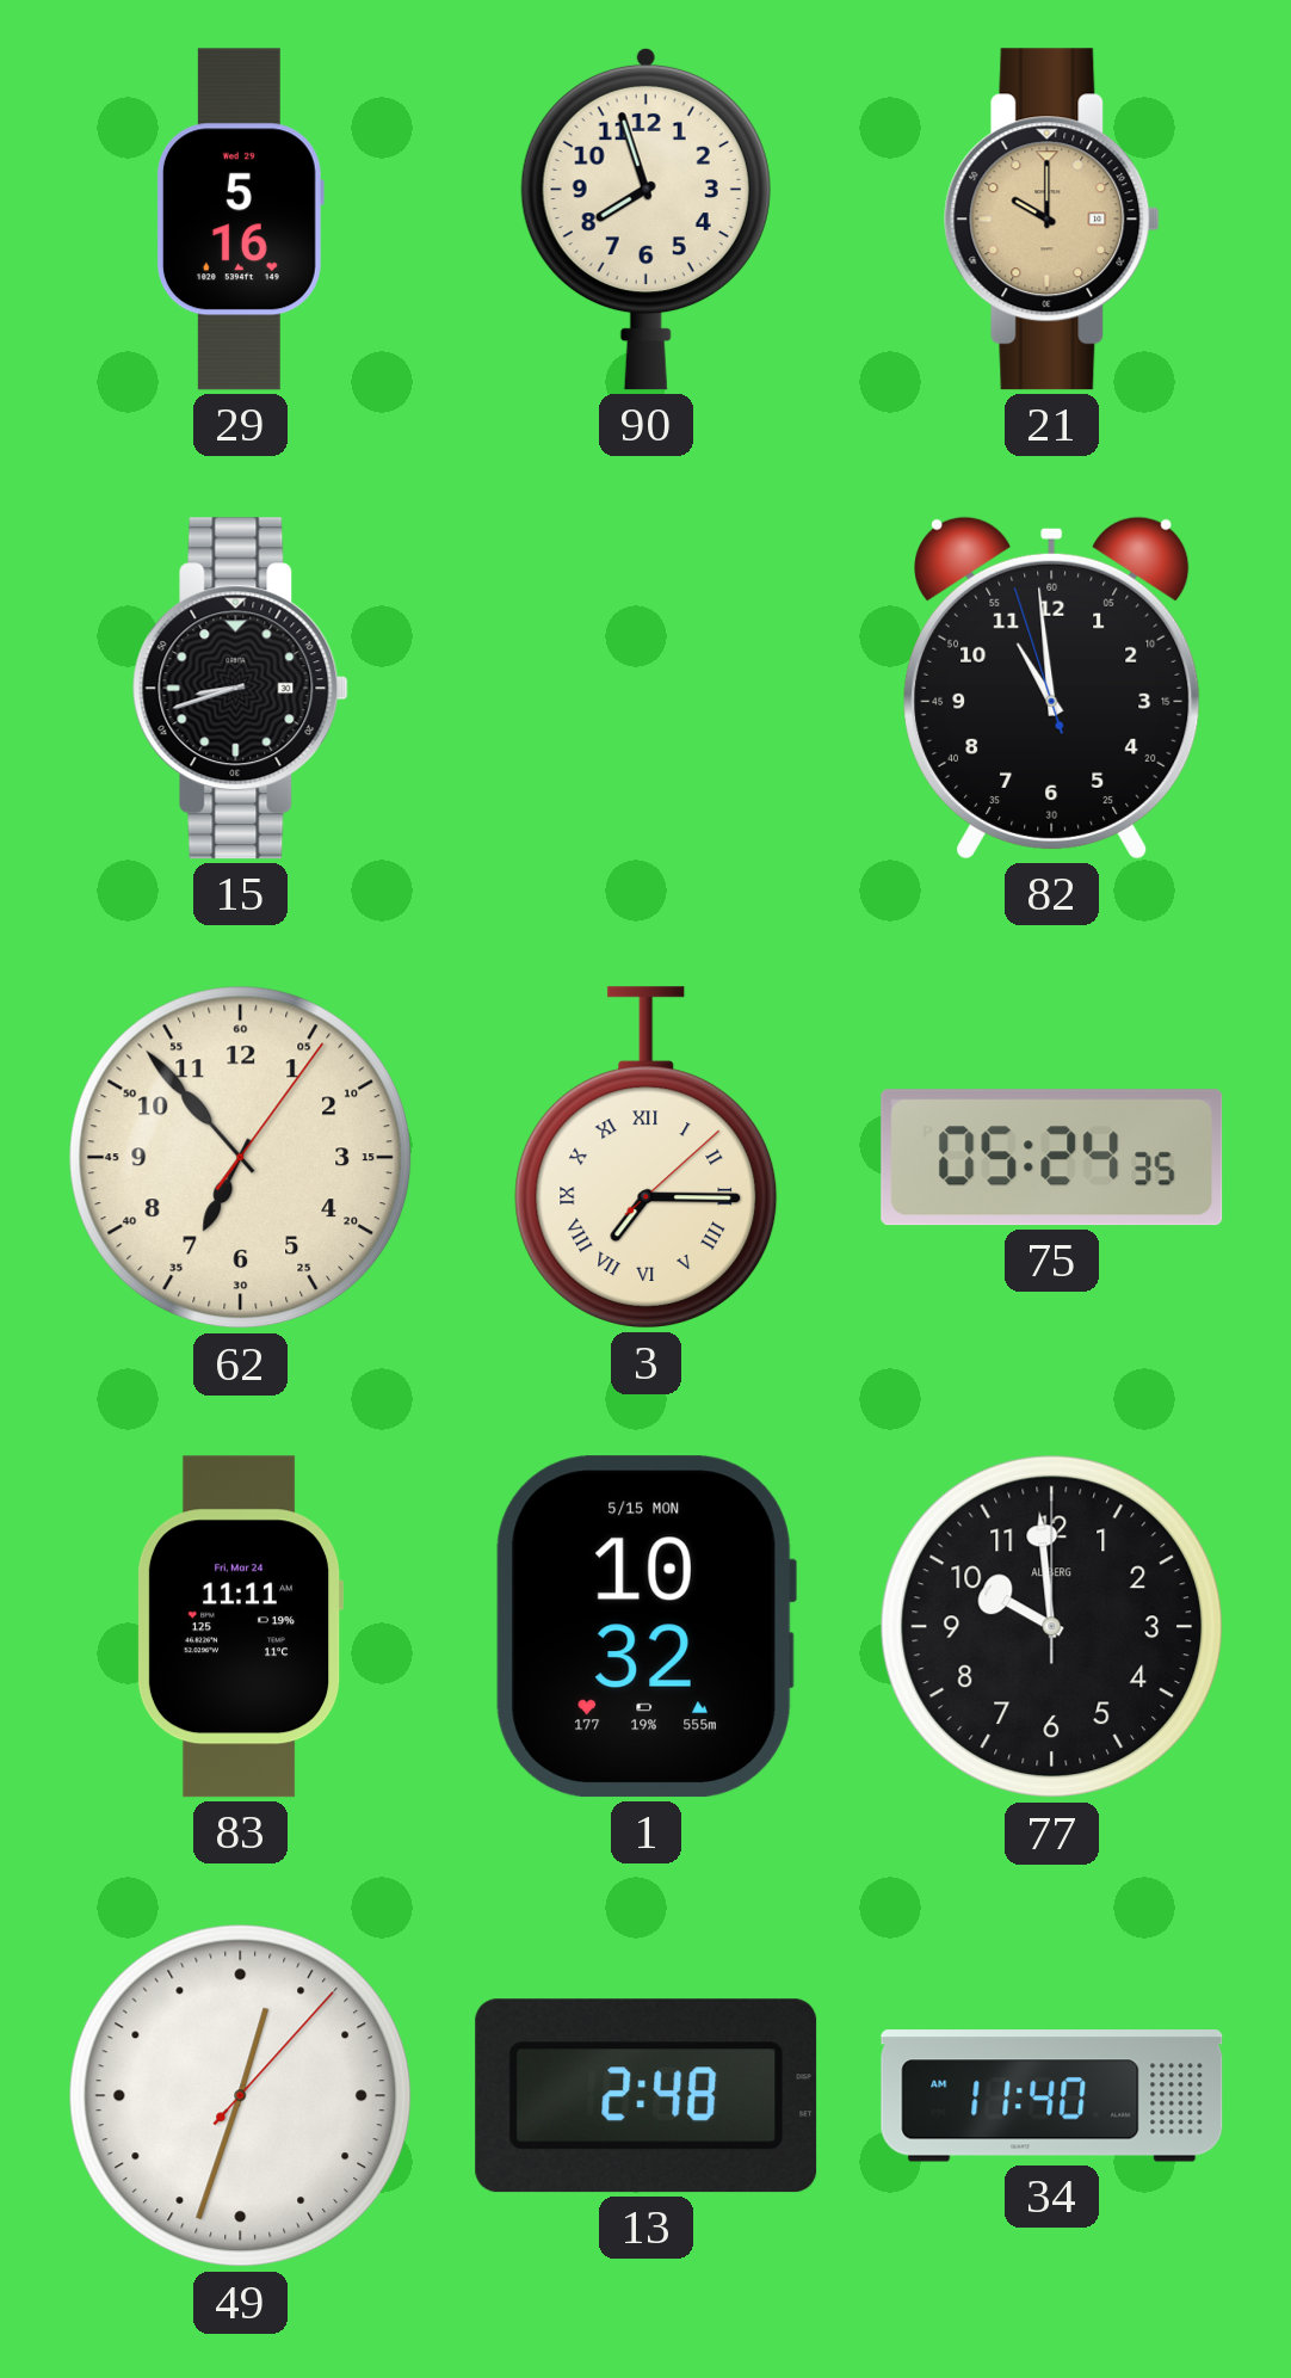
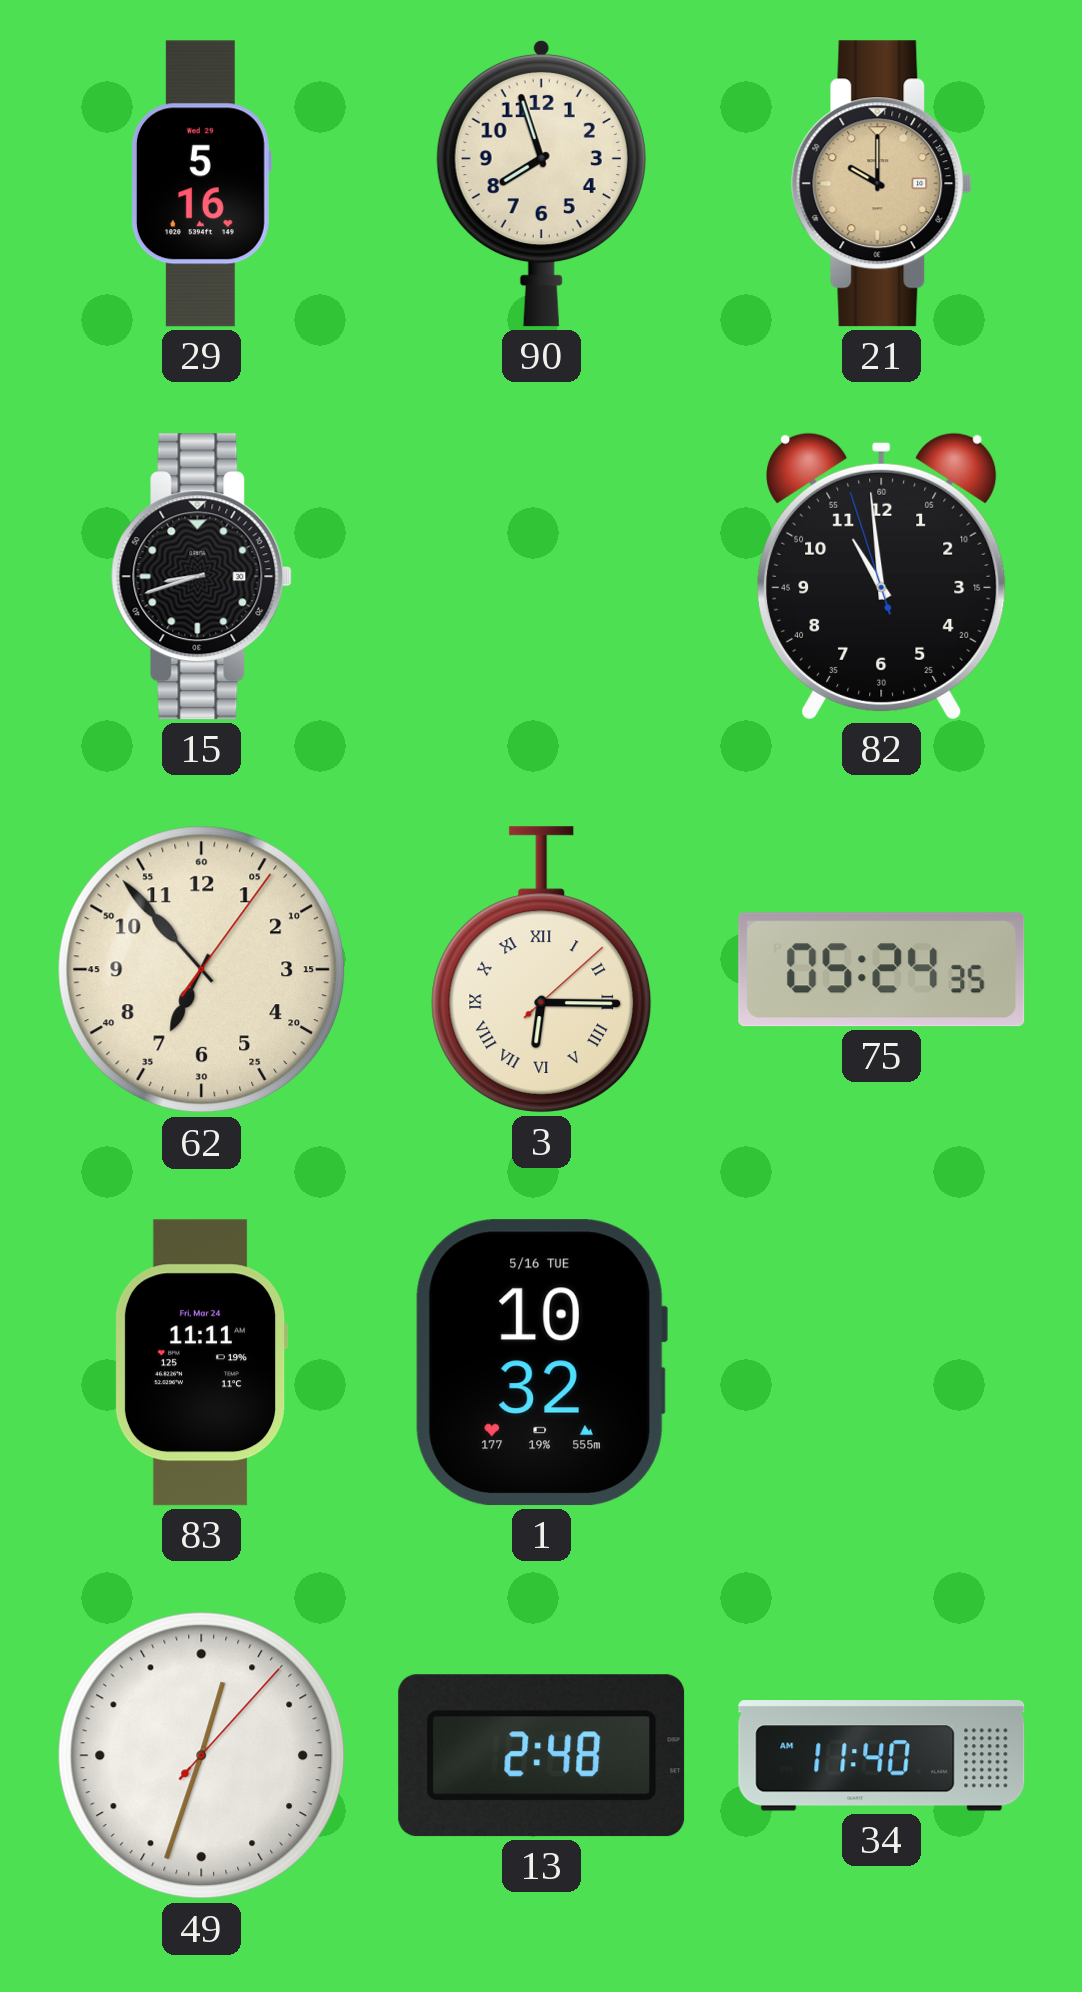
3: 7:15 -> 6:15 (542, 970)
1 date: 5/15 MON -> 5/16 TUE (541, 1363)
77: 9:59 -> none (1052, 1627)
